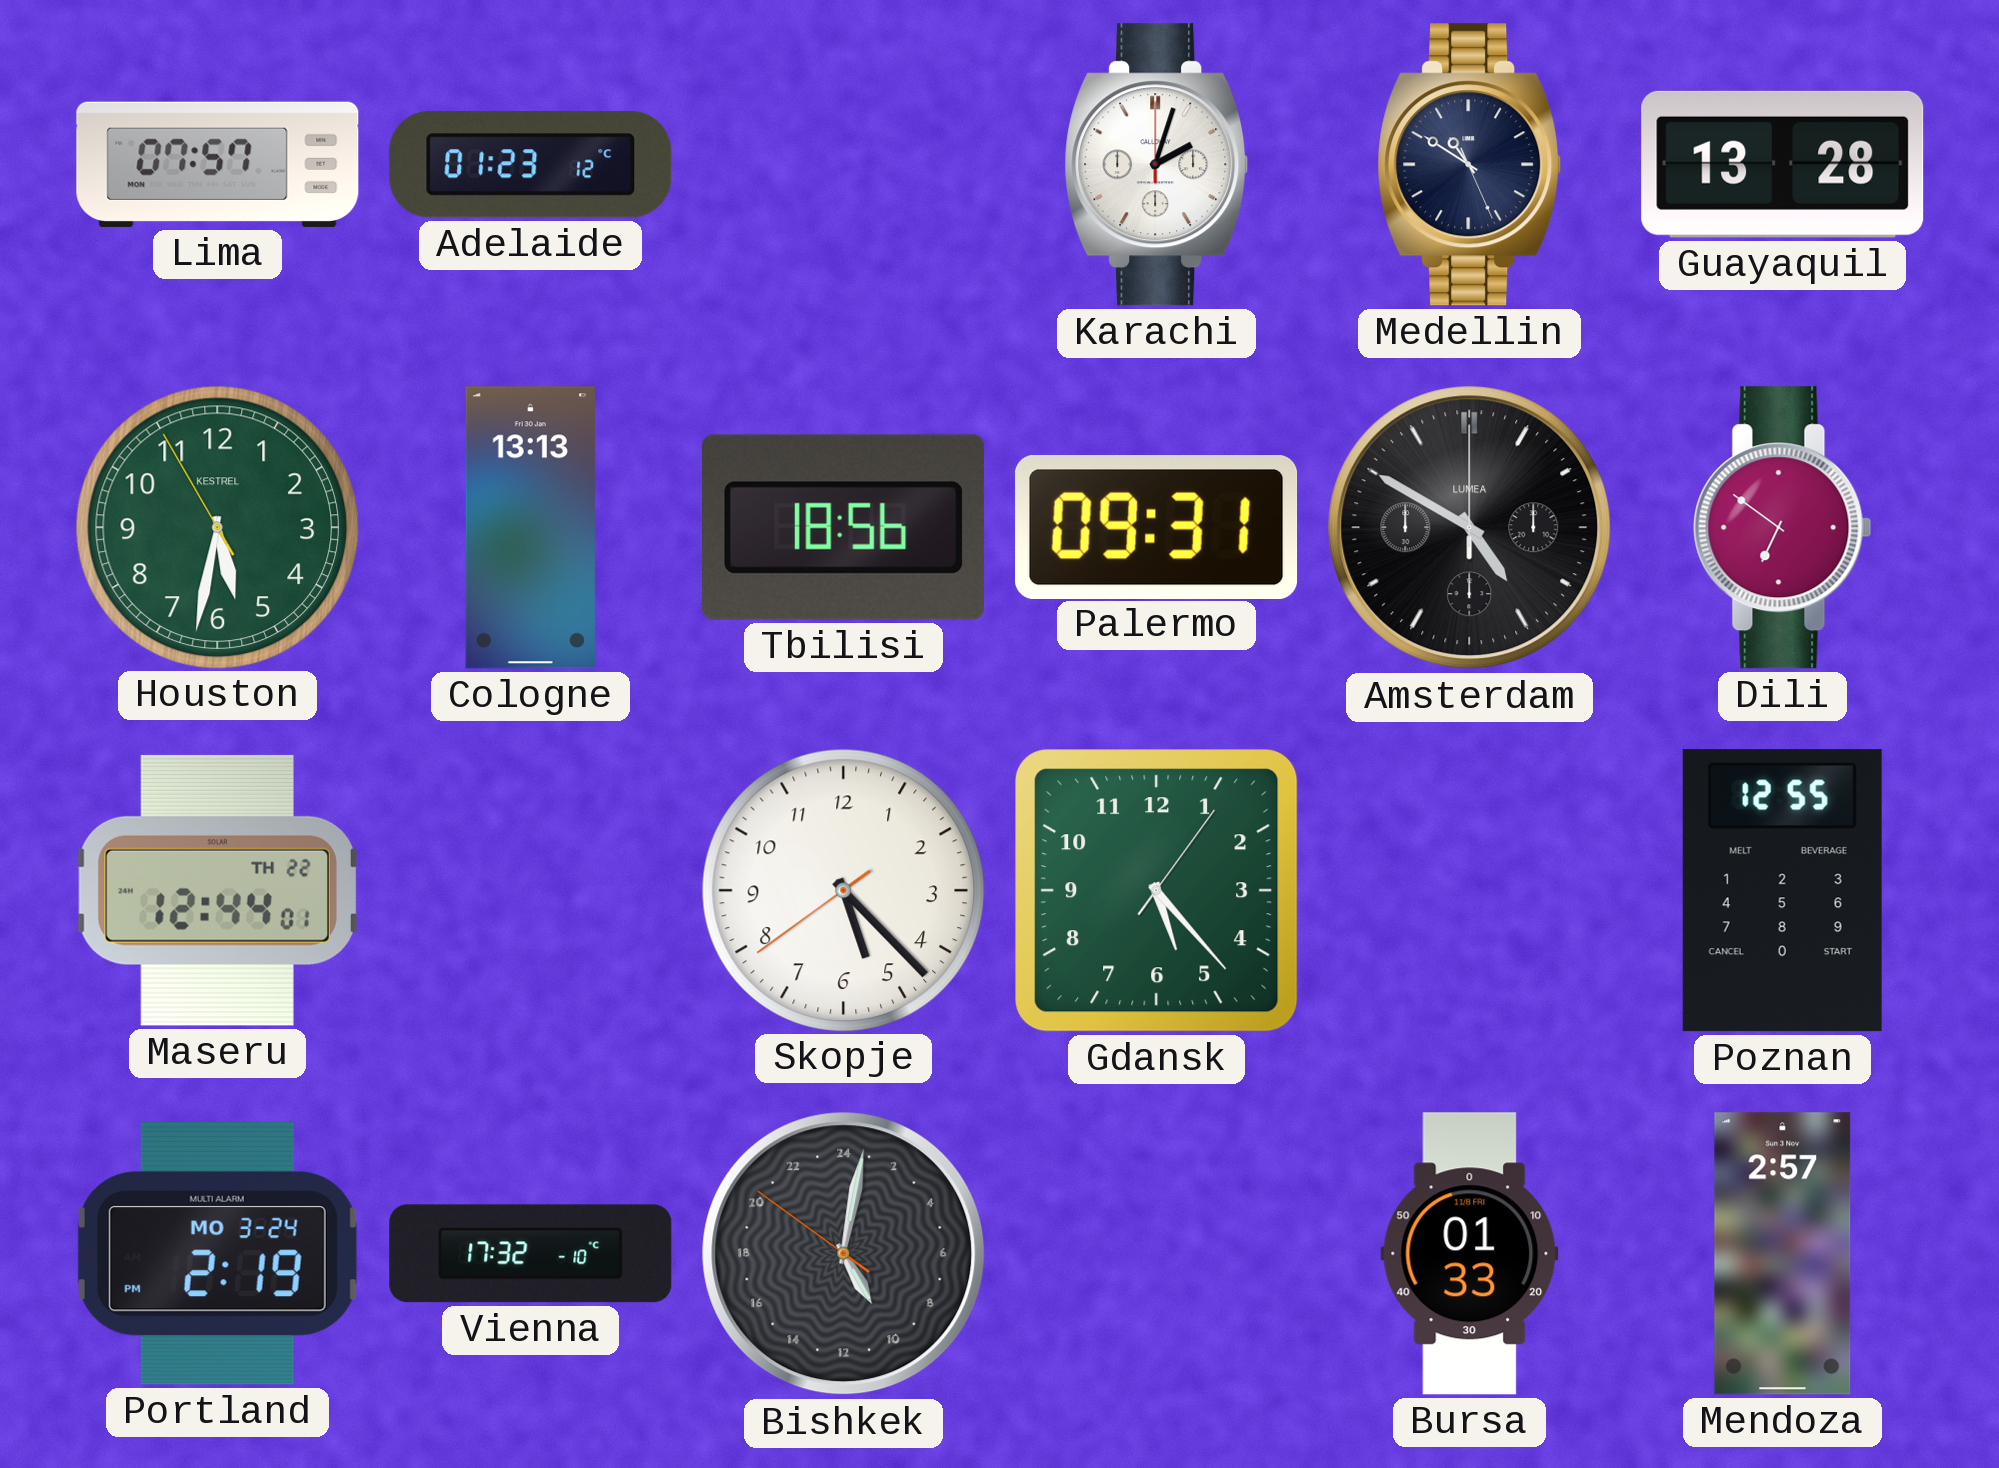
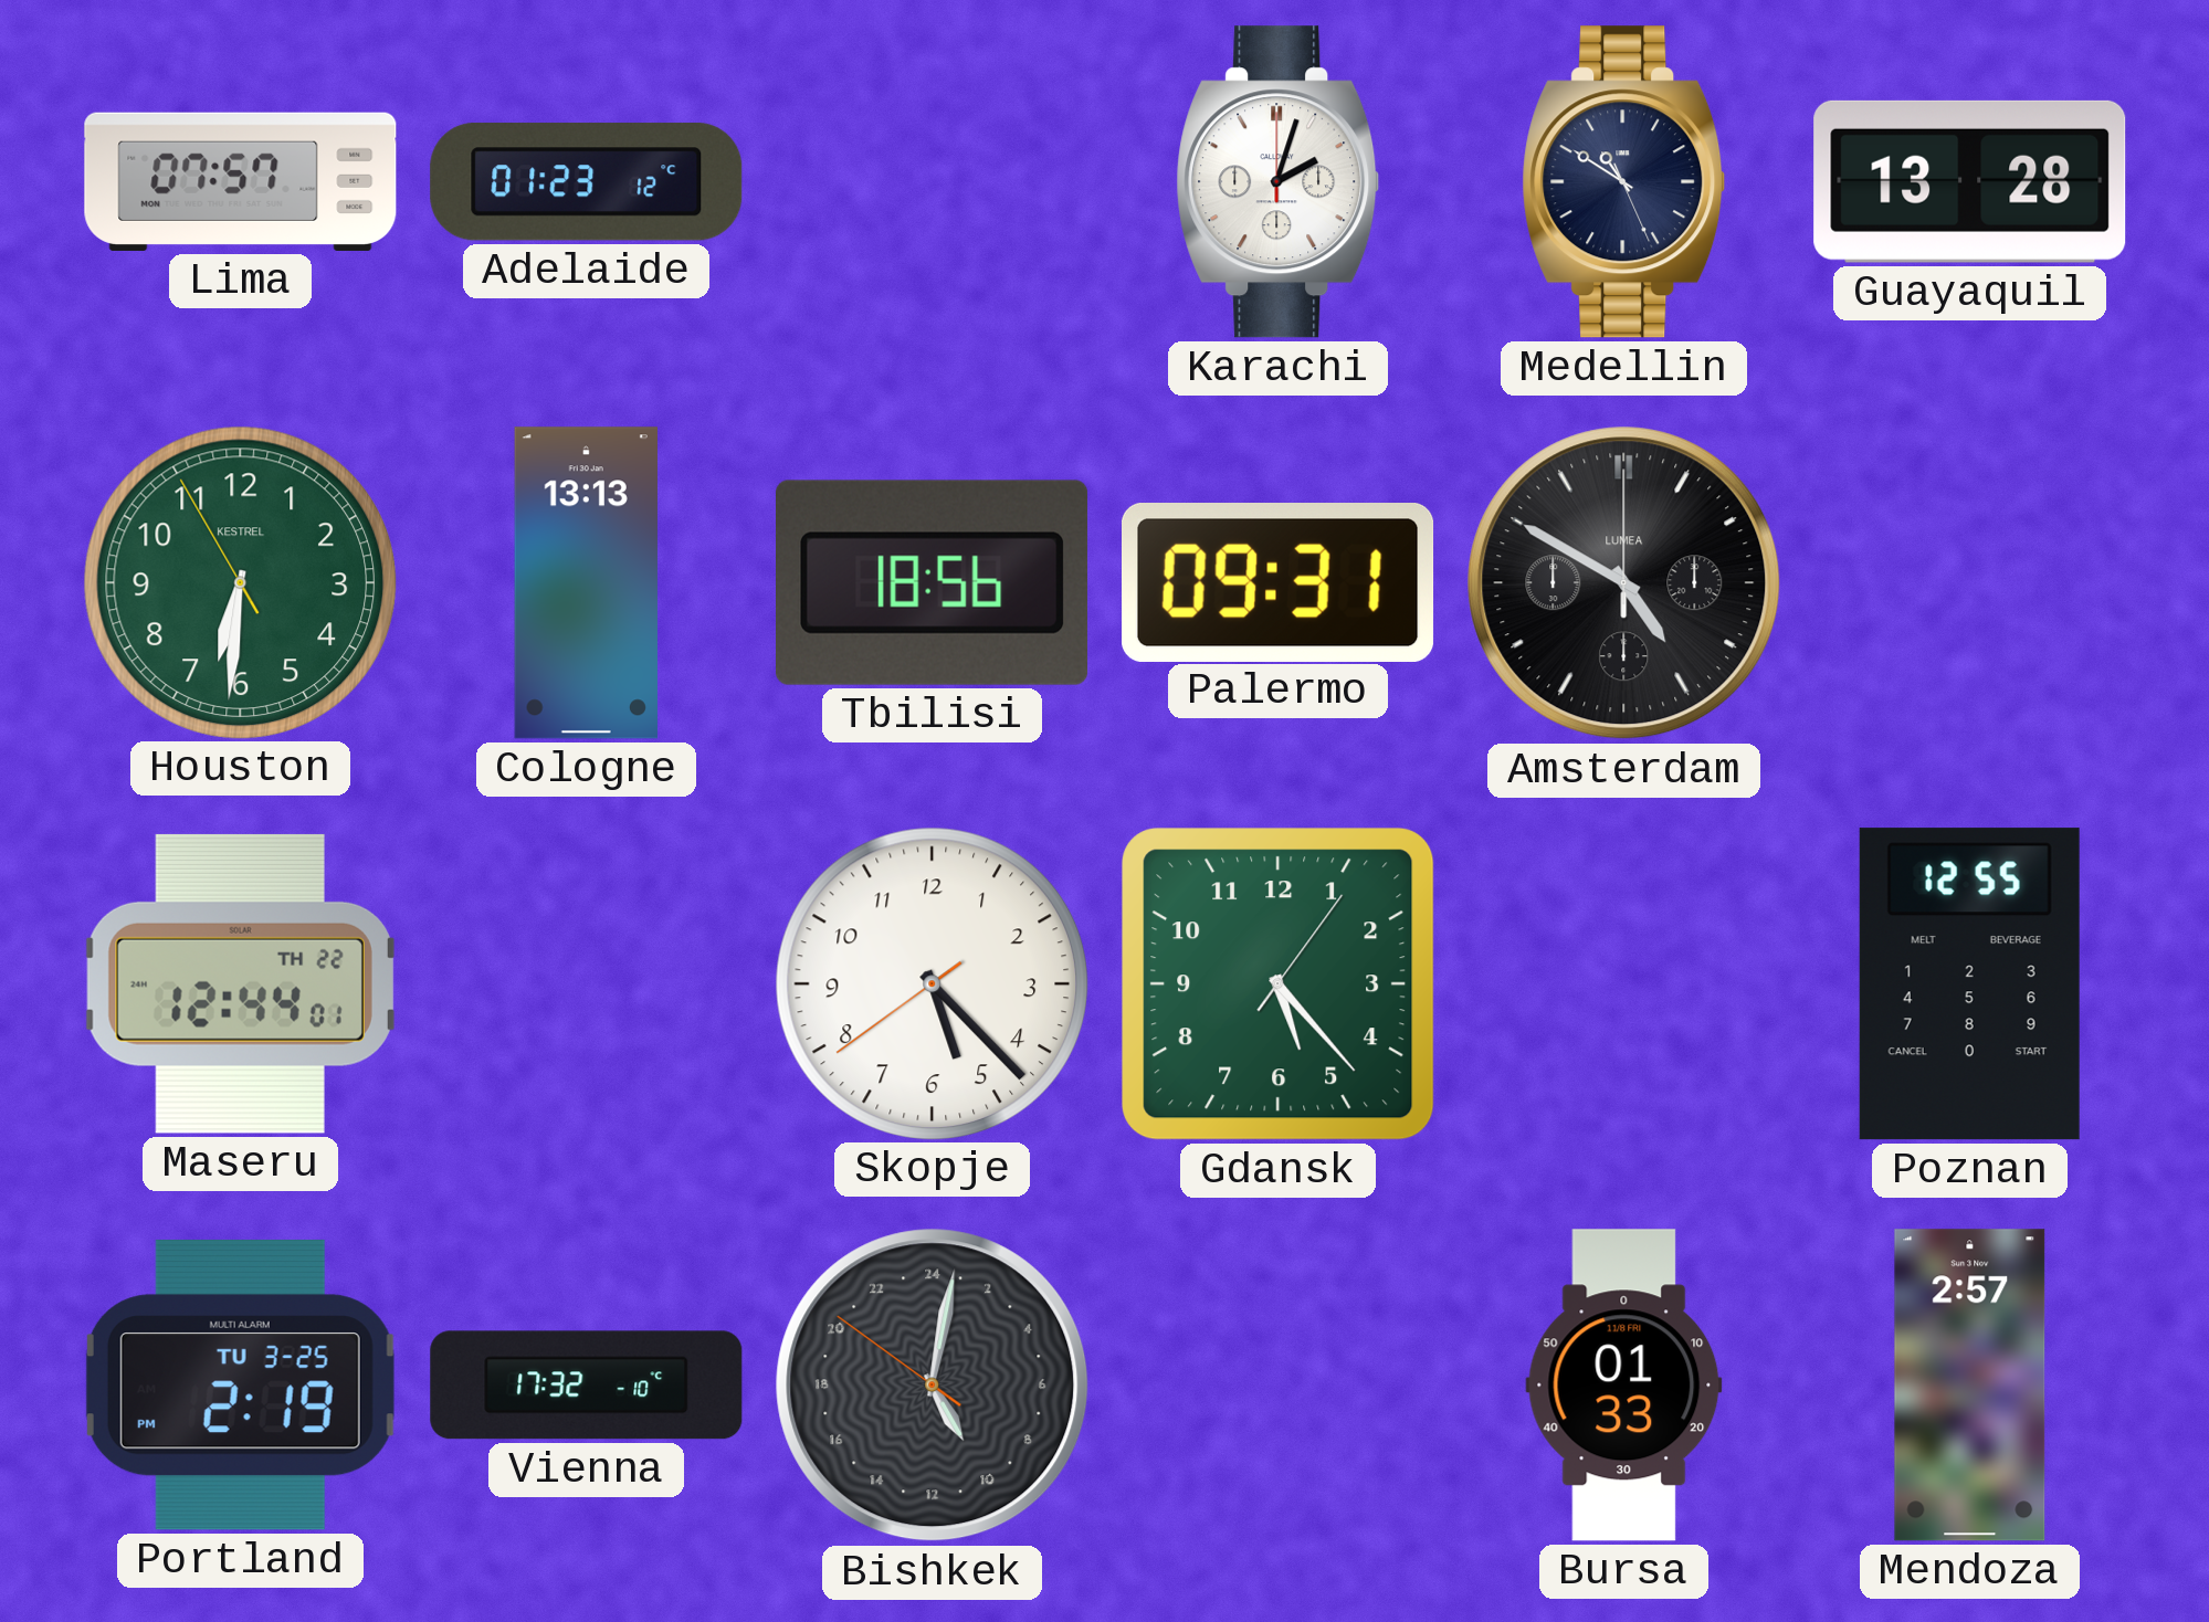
Houston: 5:31 -> 6:30 (240, 582)
Dili: 6:51 -> none (1783, 528)
Portland date: MO 3-24 -> TU 3-25 (240, 1384)
